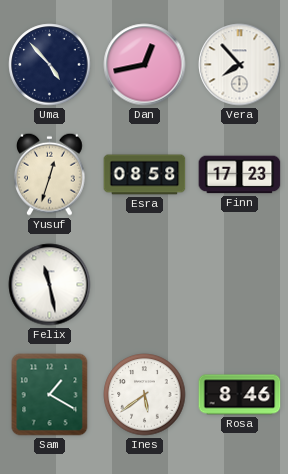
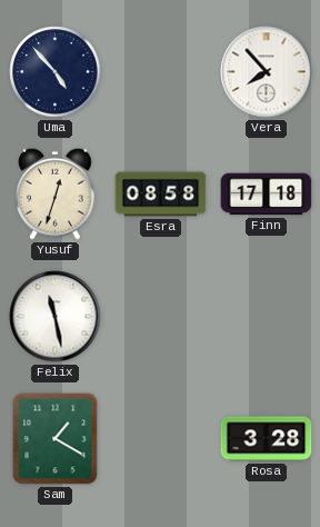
Dan: 12:43 -> none (145, 65)
Finn: 17:23 -> 17:18 (267, 195)
Ines: 5:39 -> none (145, 395)
Rosa: 8:46 -> 3:28 (267, 439)
